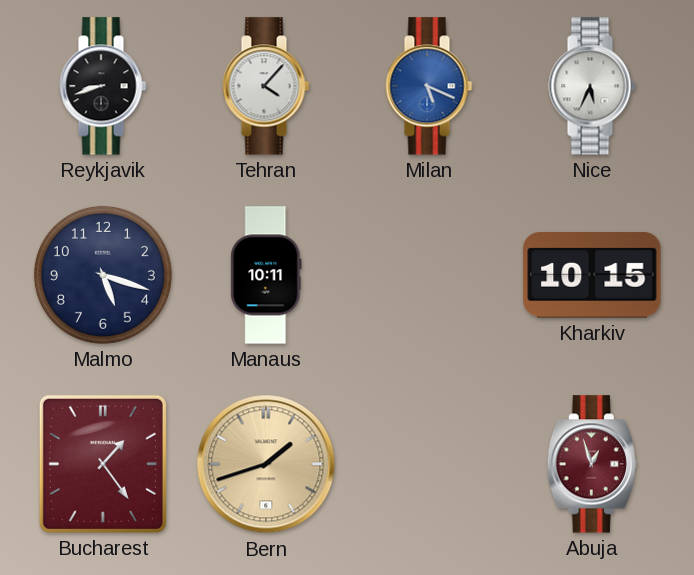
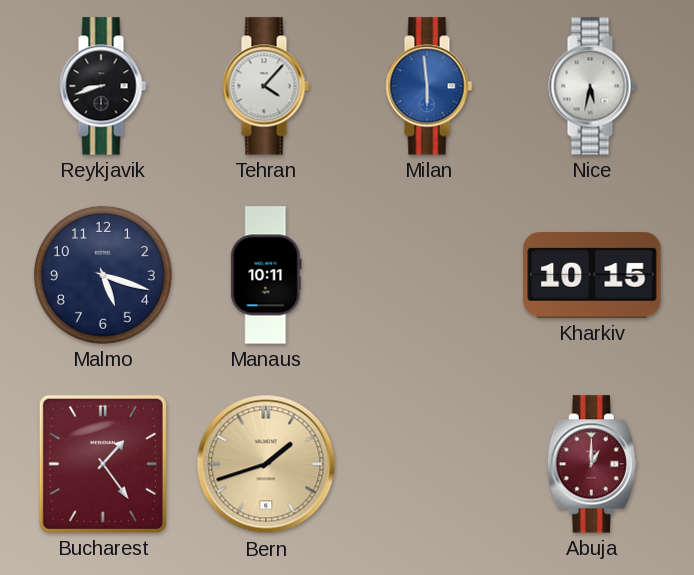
Milan: 5:19 -> 5:59 (429, 86)
Nice: 5:34 -> 5:32 (592, 86)
Abuja: 12:57 -> 1:00 (592, 464)
